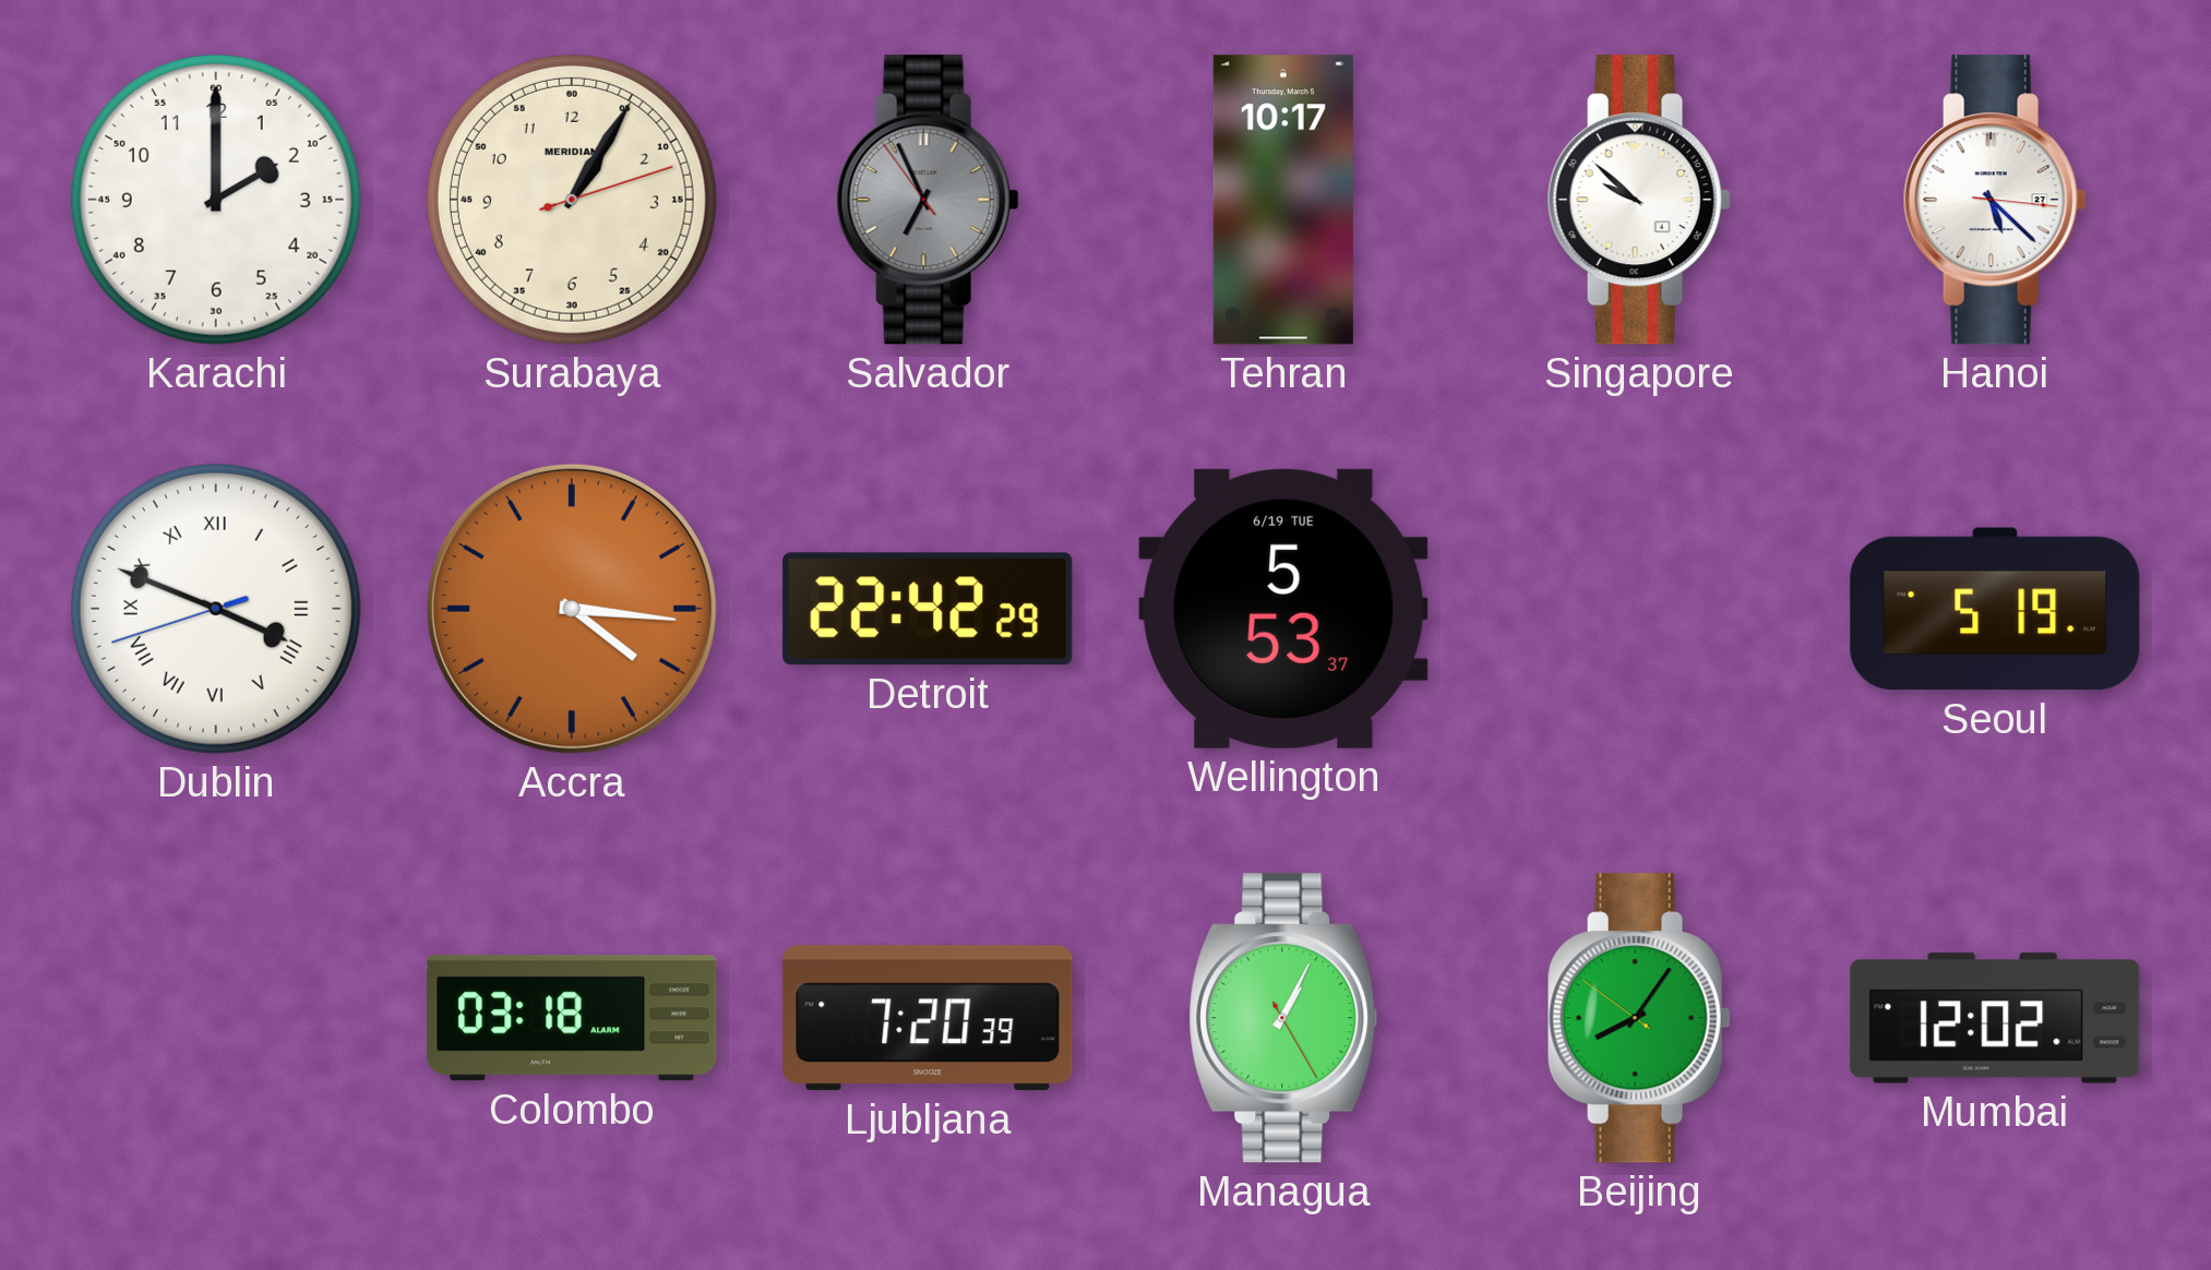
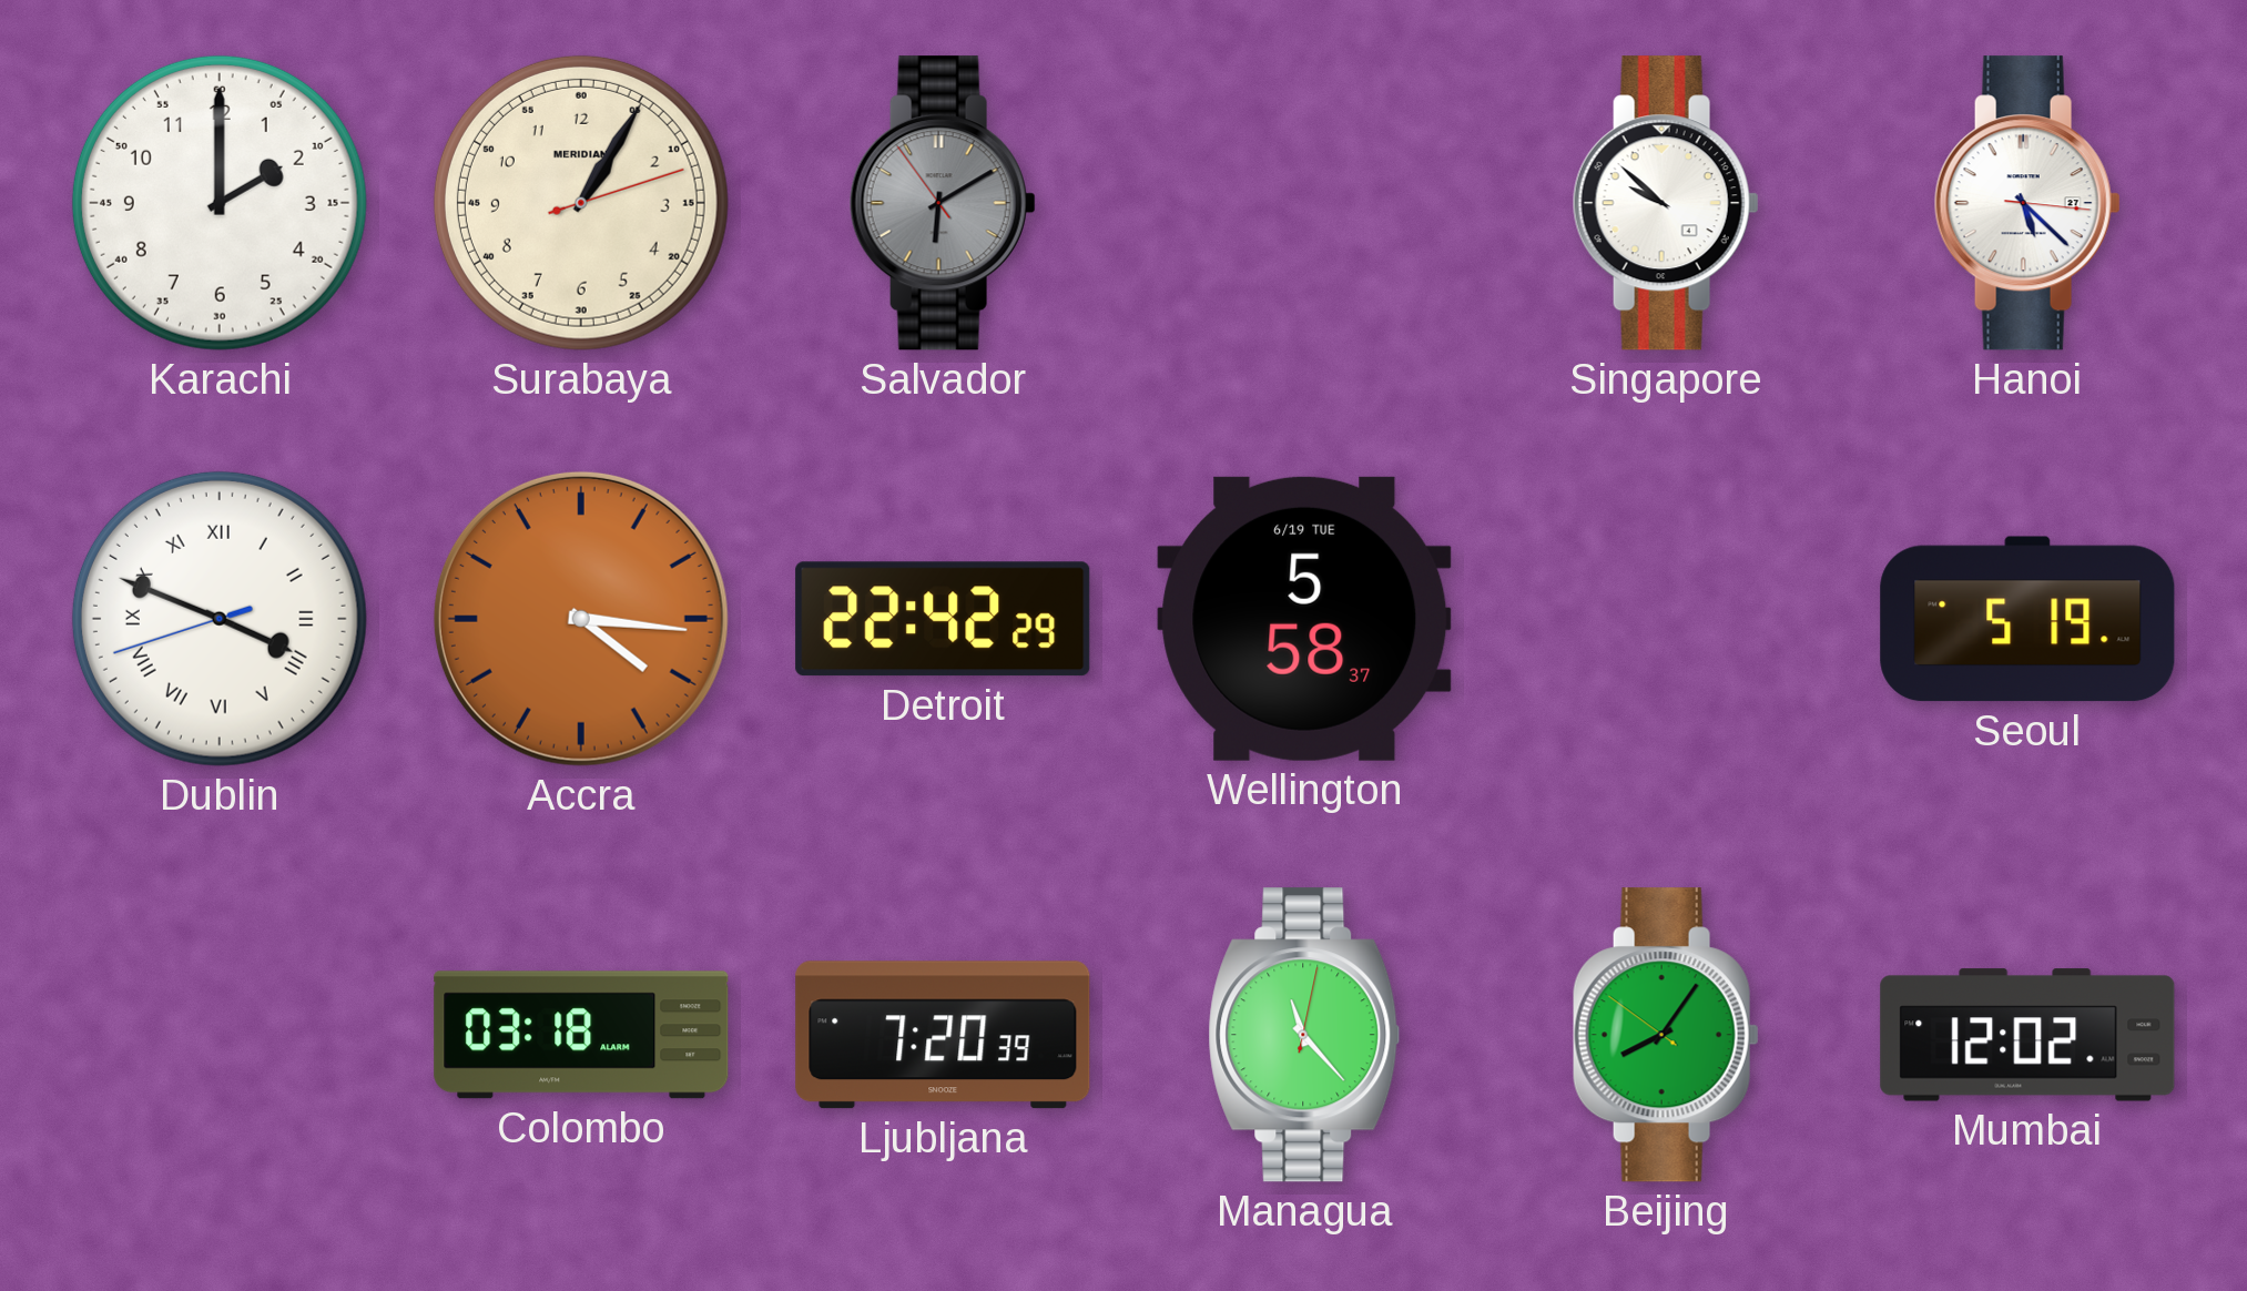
Salvador: 6:55 -> 6:09 (943, 203)
Tehran: 10:17 -> none (1283, 200)
Wellington: 5:53 -> 5:58 (1304, 619)
Managua: 1:04 -> 11:23 (1304, 1035)
